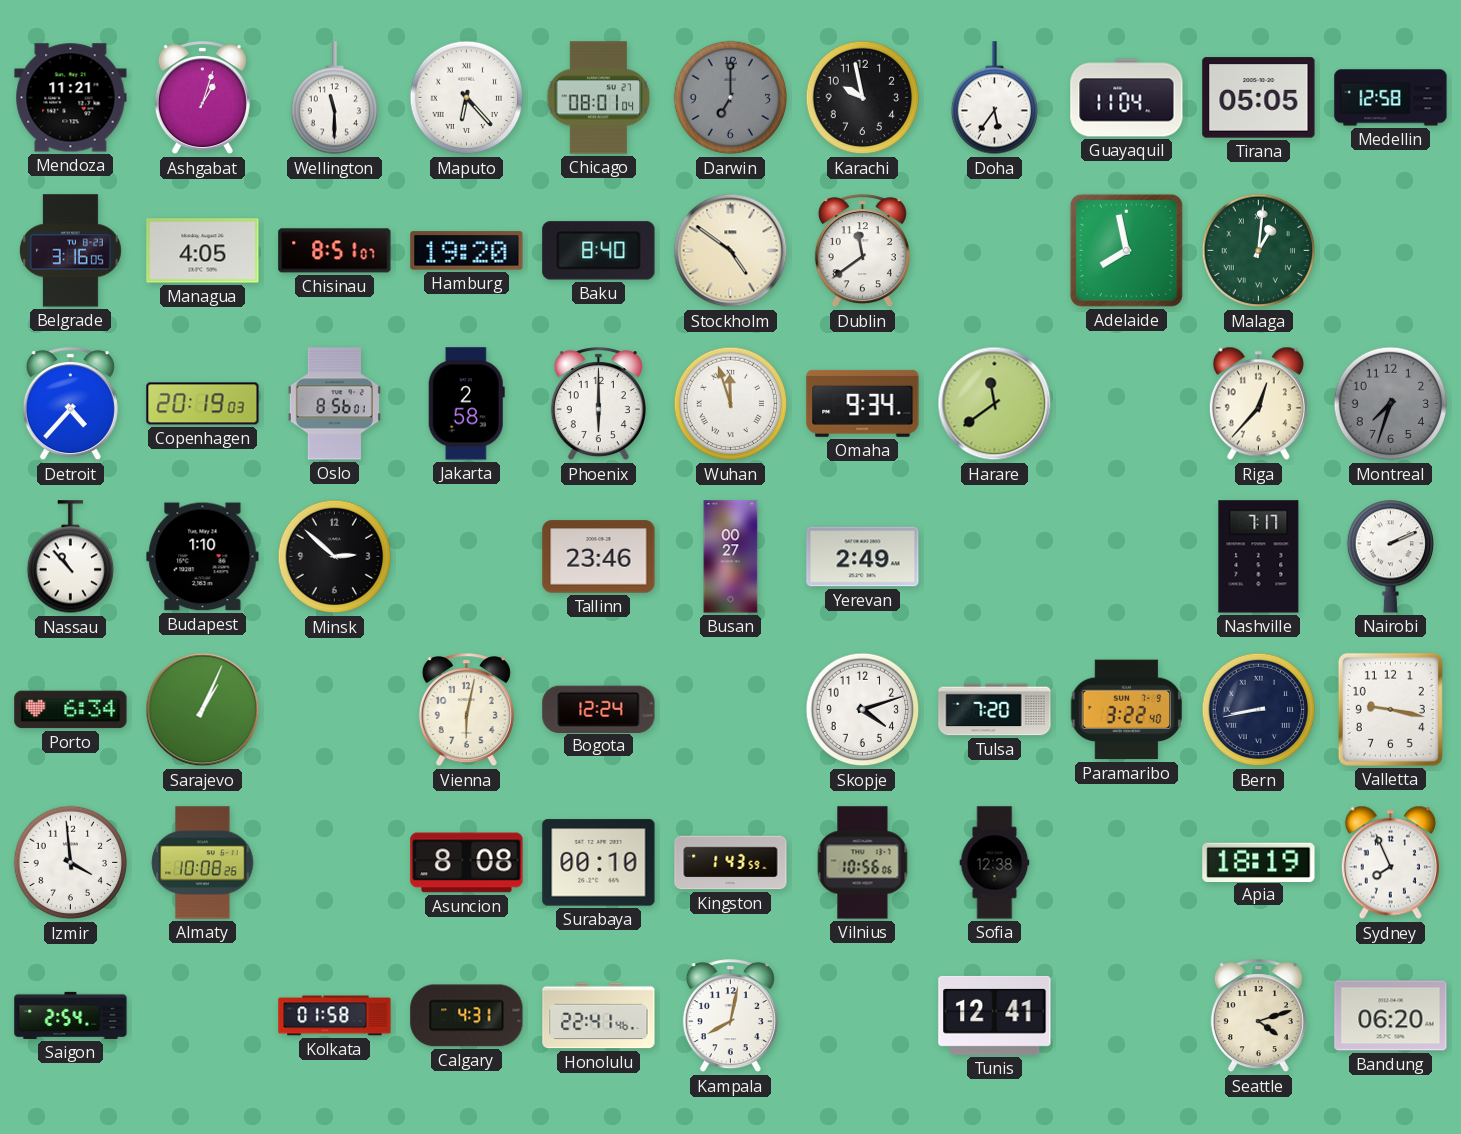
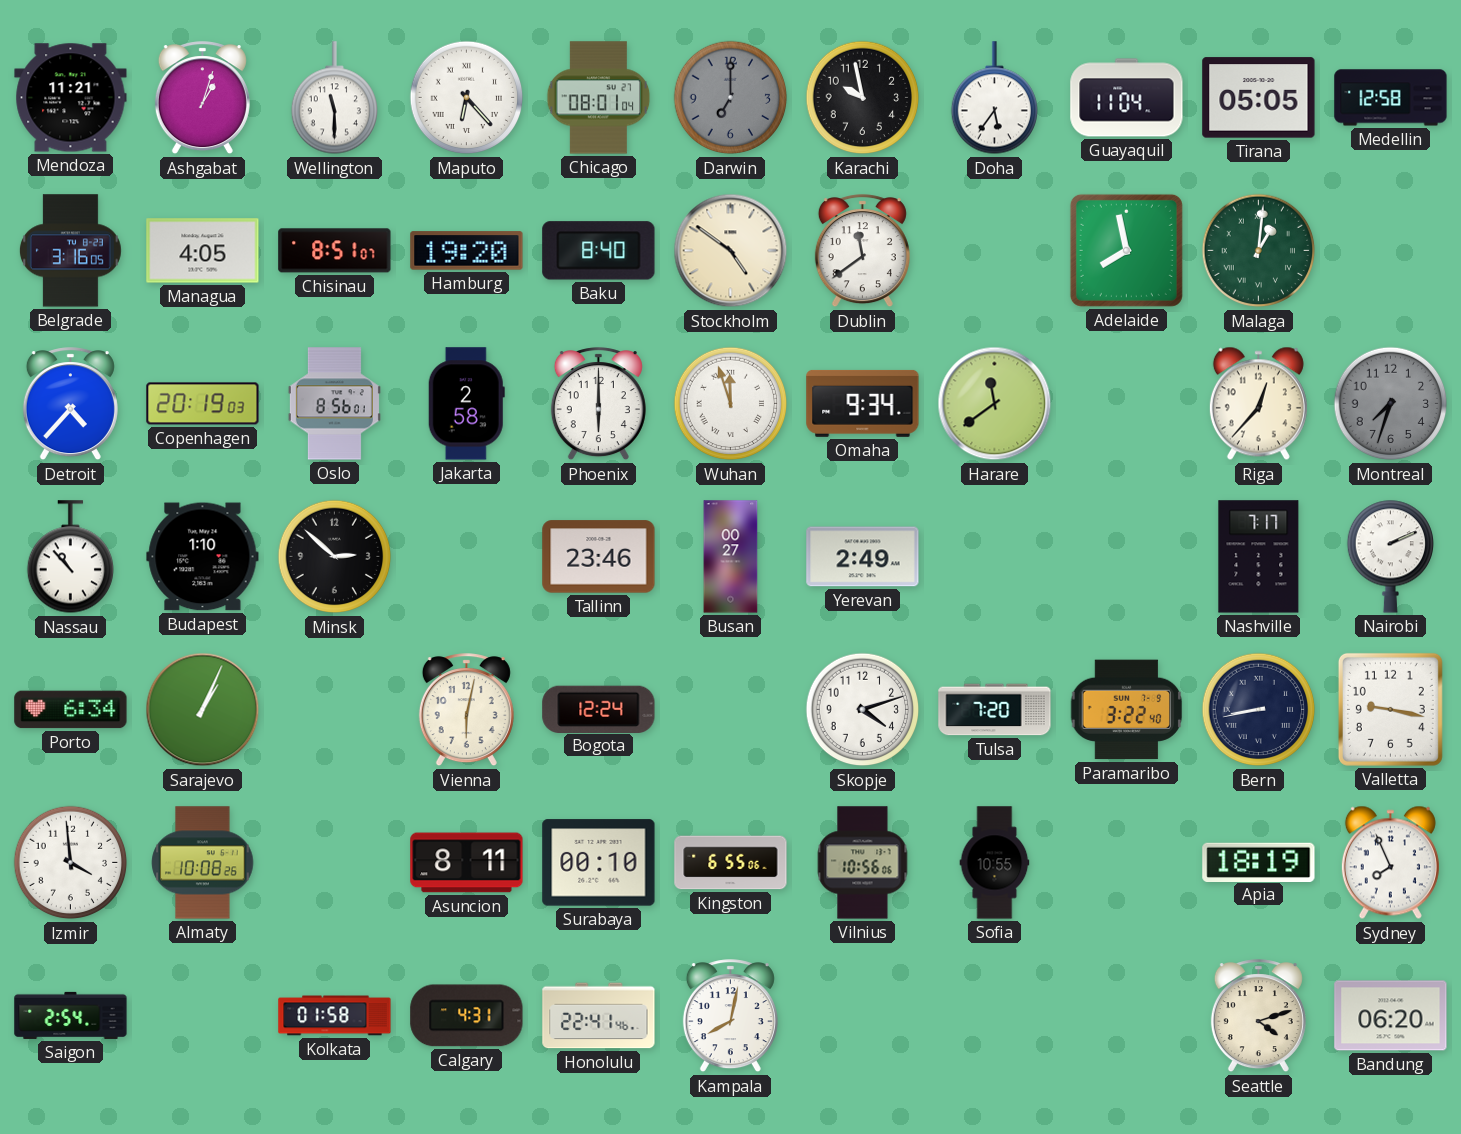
Asuncion: 8:08 -> 8:11 (467, 863)
Kingston: 1:43 -> 6:55 (731, 863)
Sofia: 12:38 -> 10:55 (995, 863)
Tunis: 12:41 -> none (995, 1015)
